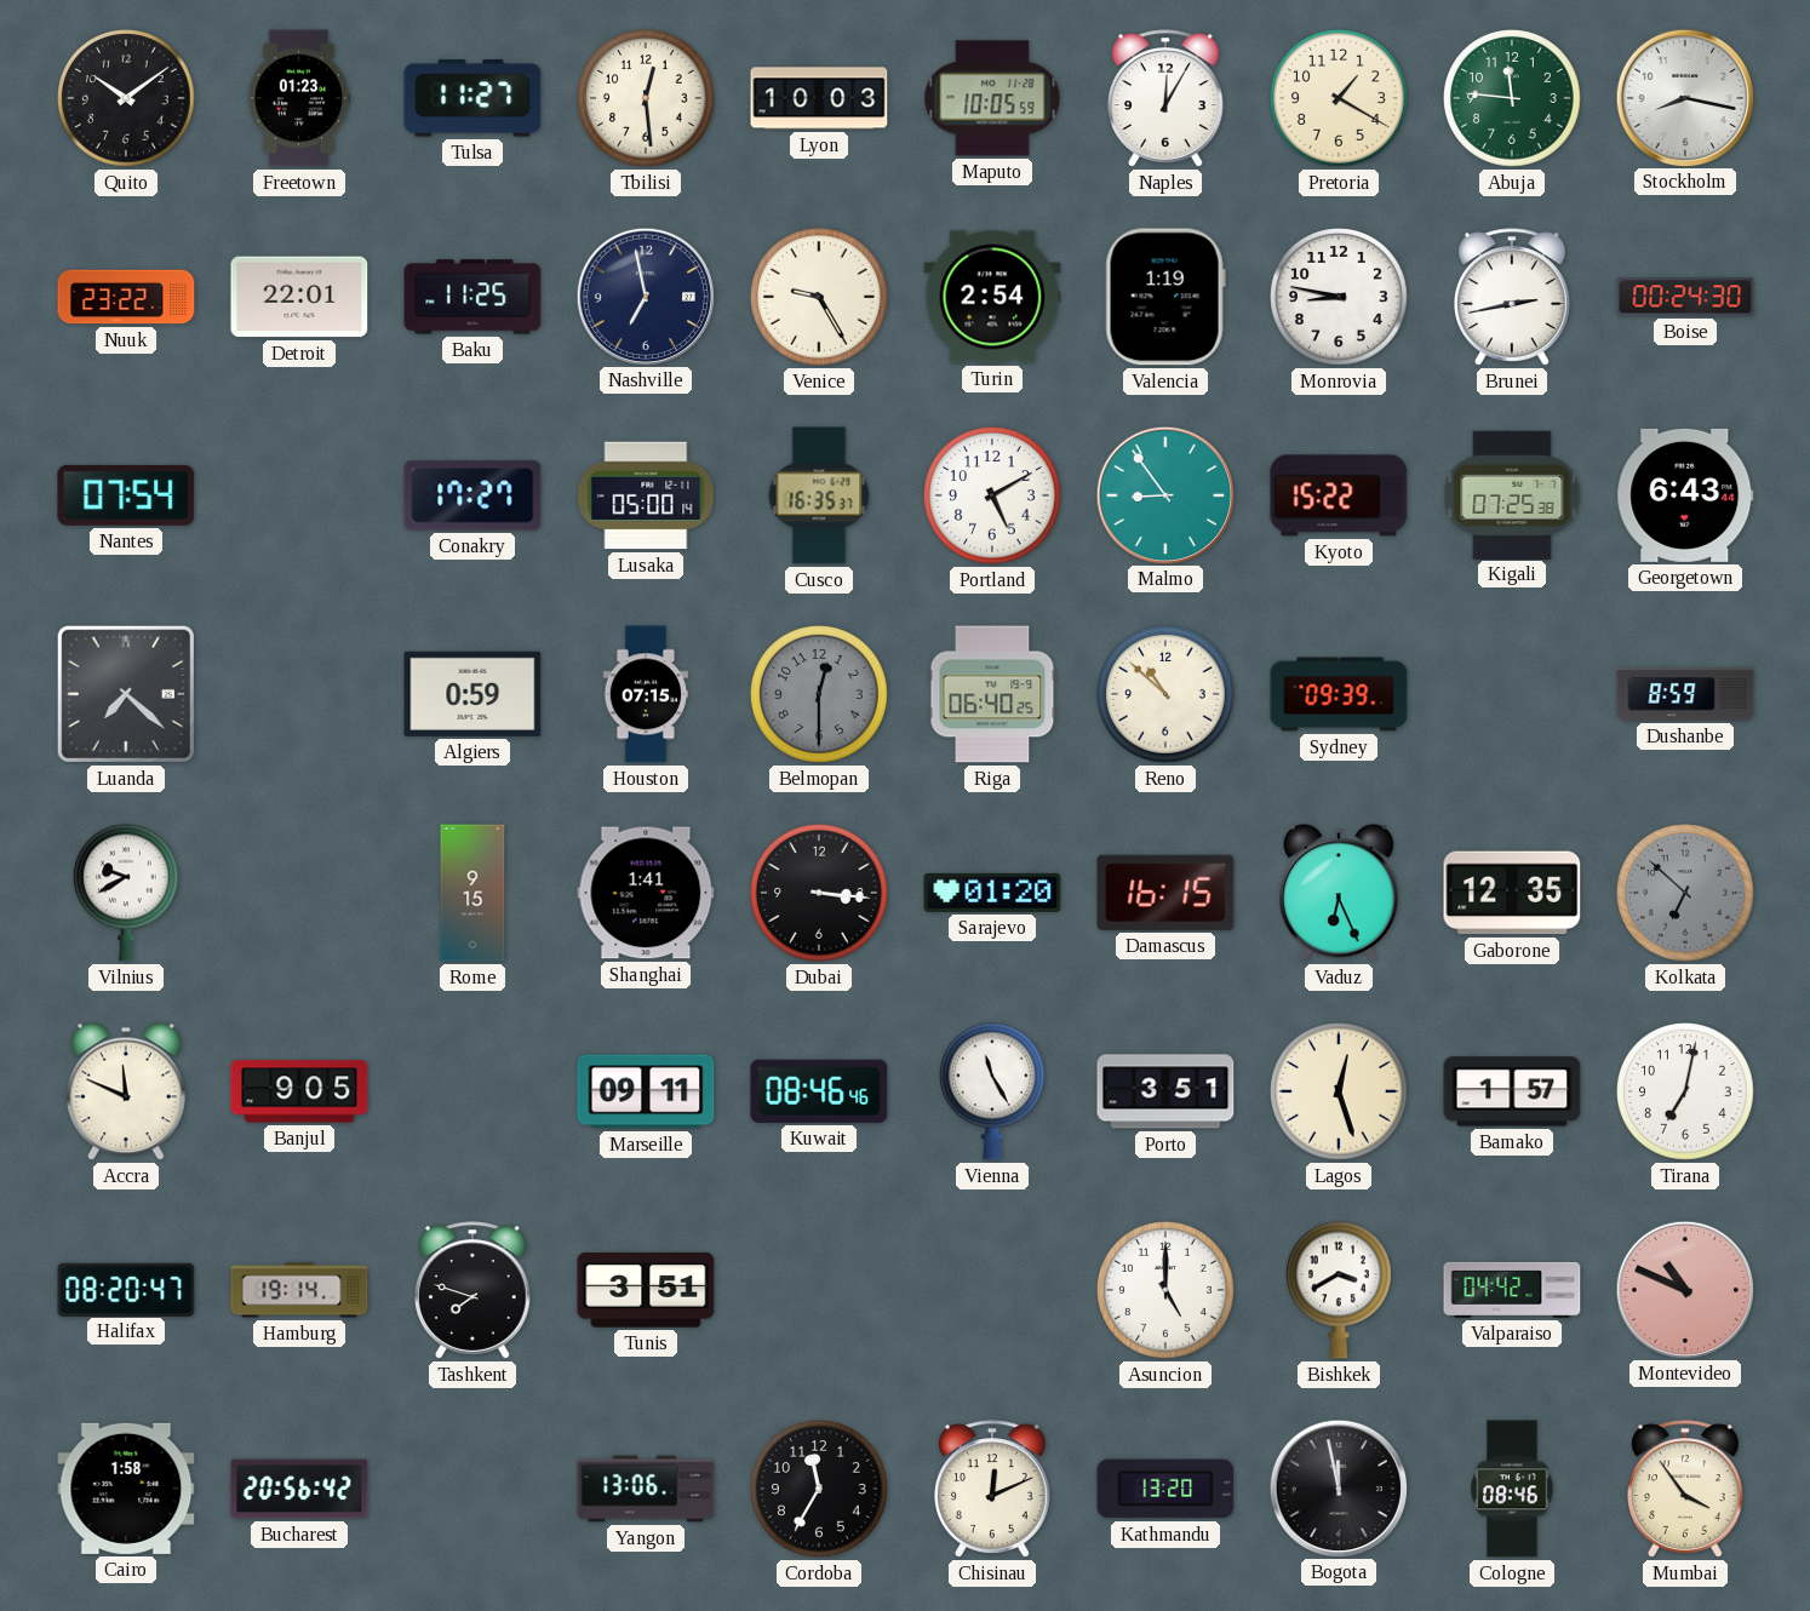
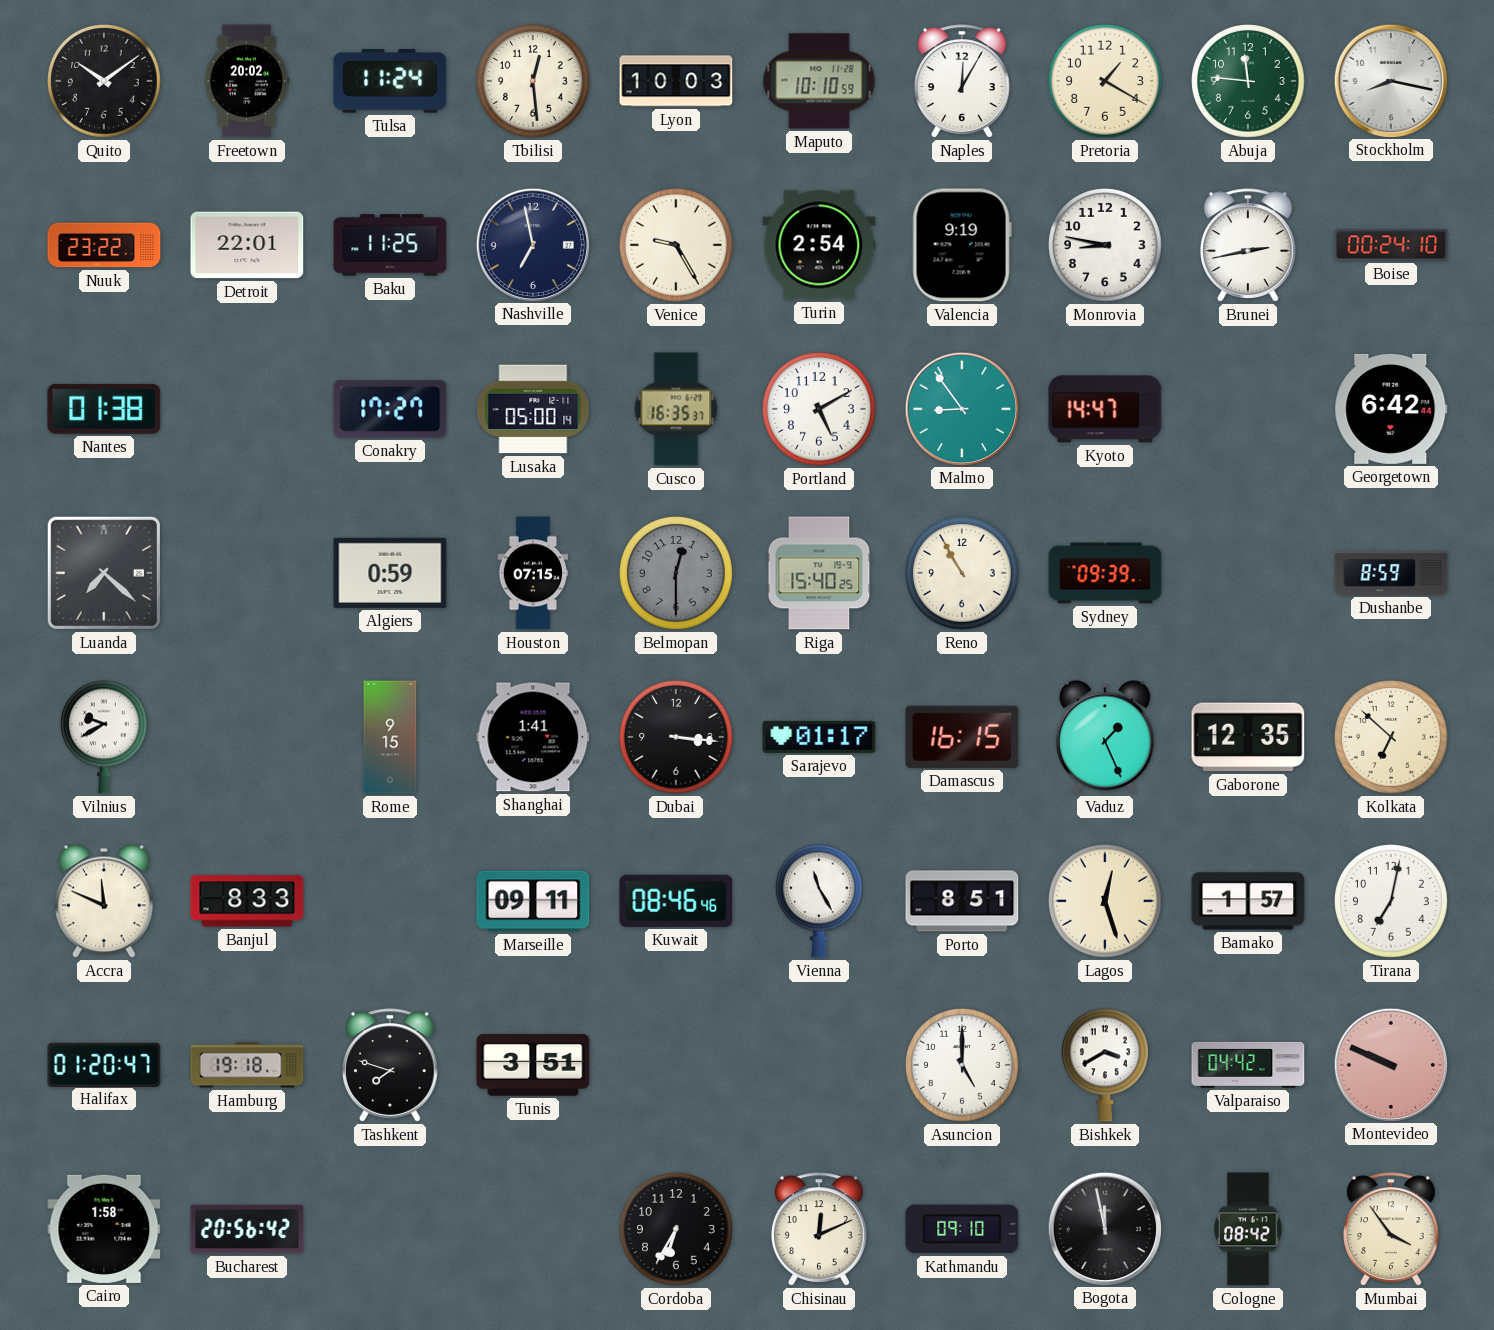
Freetown: 01:23 -> 20:02 (247, 81)
Tulsa: 11:27 -> 11:24 (390, 81)
Maputo: 10:05 -> 10:10 (819, 81)
Valencia: 1:19 -> 9:19 (962, 245)
Boise: 00:24:30 -> 00:24:10 (1391, 245)
Nantes: 07:54 -> 01:38 (104, 409)
Kyoto: 15:22 -> 14:47 (1105, 409)
Kigali: 07:25 -> none (1512, 494)
Georgetown: 6:43 -> 6:42 (1391, 409)
Riga: 06:40 -> 15:40 (819, 573)
Reno: 10:52 -> 10:55 (963, 574)
Sarajevo: 01:20 -> 01:17 (819, 737)
Vaduz: 6:26 -> 1:26 (1106, 737)
Kolkata dial: grey -> cream (1392, 738)
Banjul: 9:05 -> 8:33 (247, 901)
Porto: 3:51 -> 8:51 (962, 901)
Halifax: 08:20 -> 01:20 (104, 1064)
Hamburg: 19:14 -> 19:18 (247, 1065)
Montevideo: 10:49 -> 9:49 (1390, 1064)
Yangon: 13:06 -> none (646, 1489)
Cordoba: 11:35 -> 6:35 (677, 1230)
Kathmandu: 13:20 -> 09:10 (962, 1229)
Cologne: 08:46 -> 08:42 (1248, 1229)
